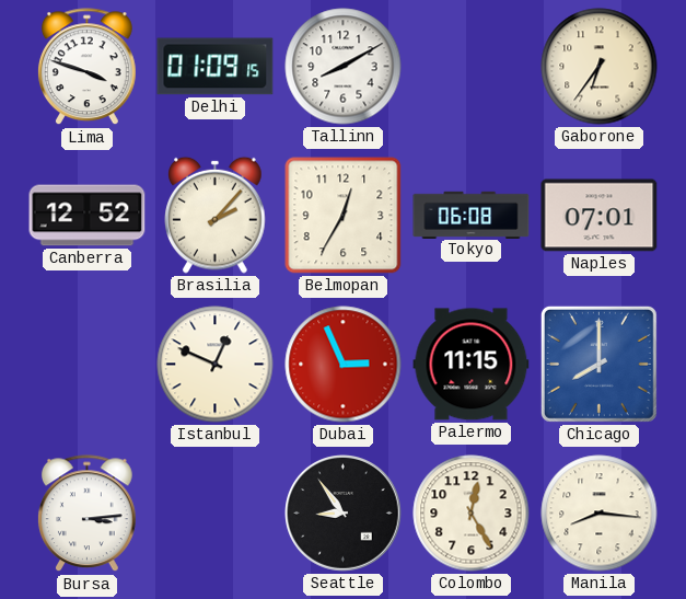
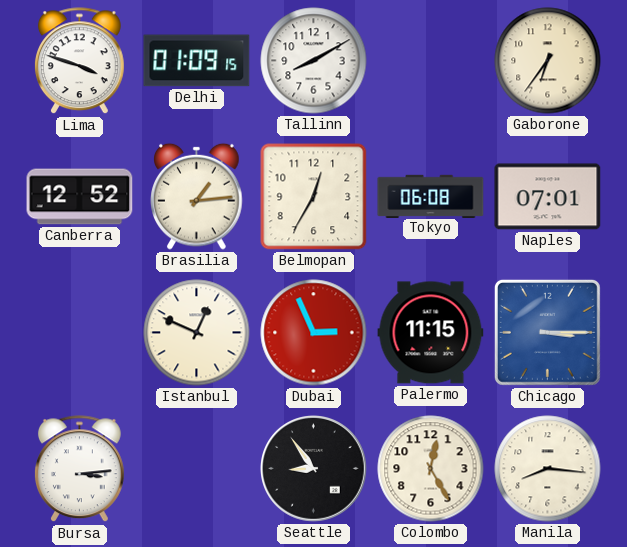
Brasilia: 2:07 -> 1:14 (197, 196)
Chicago: 8:00 -> 3:15 (547, 332)
